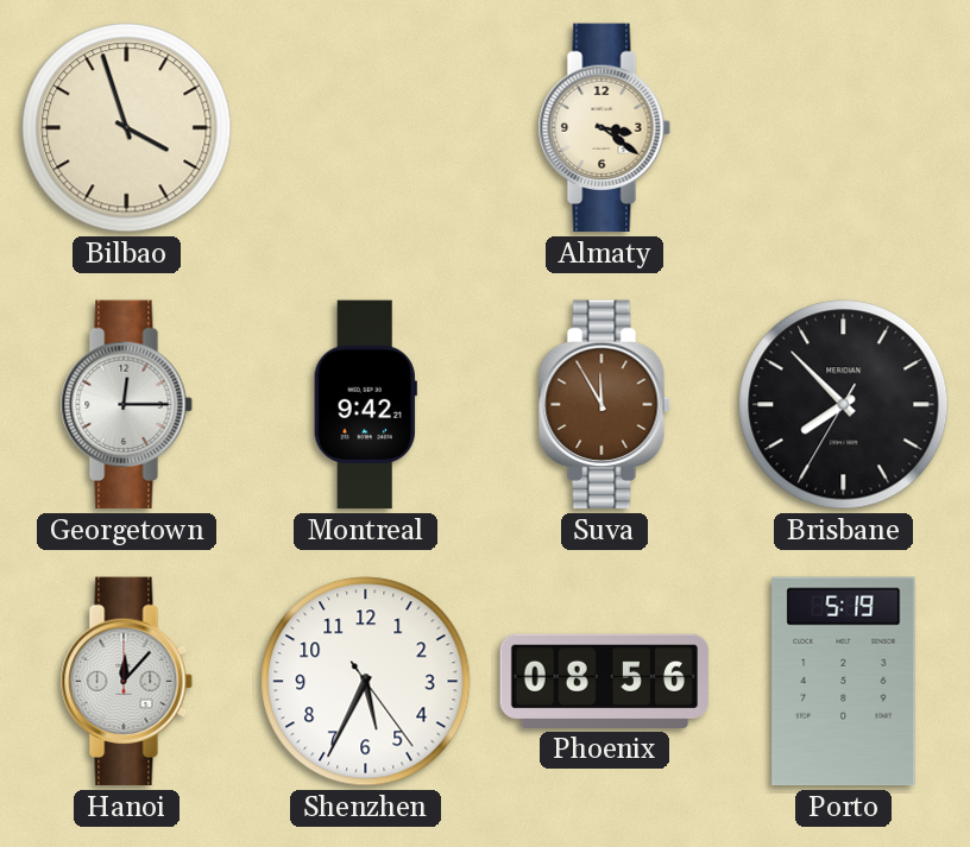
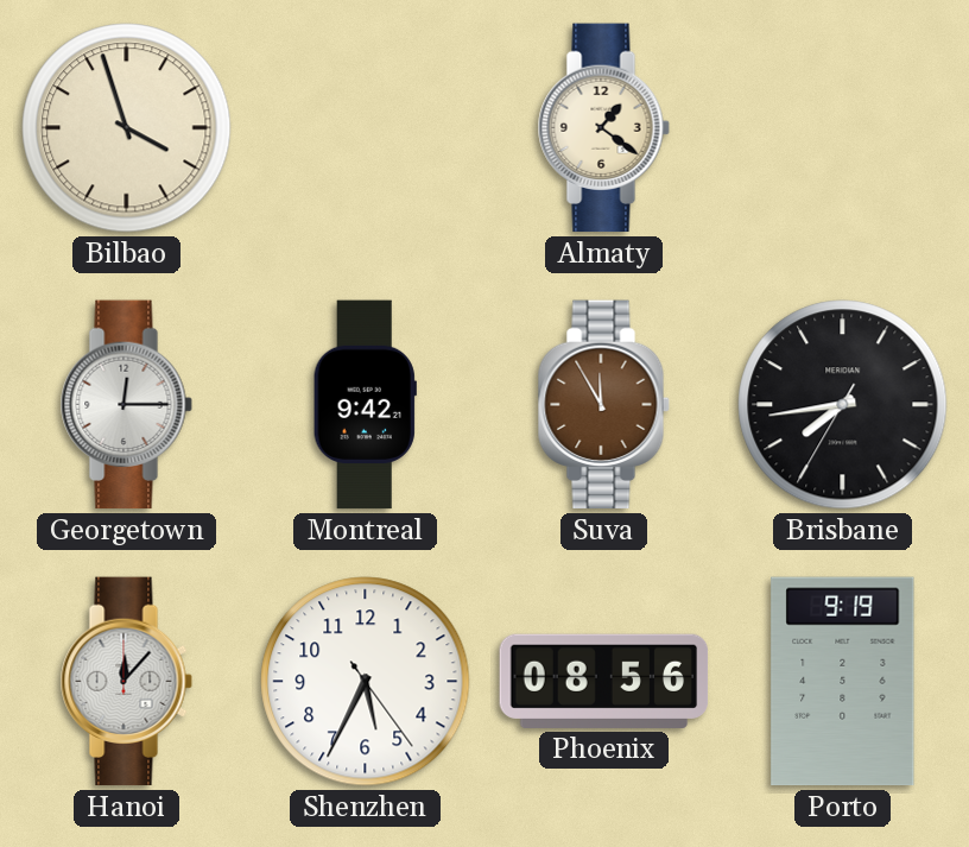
Almaty: 3:21 -> 1:21 (603, 128)
Brisbane: 7:52 -> 7:43 (843, 405)
Porto: 5:19 -> 9:19 (843, 682)
